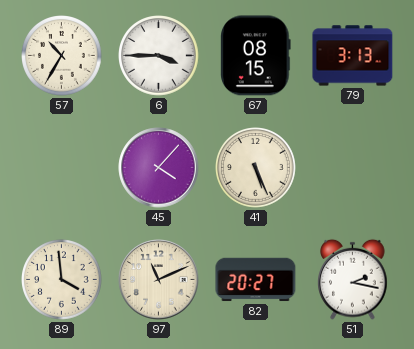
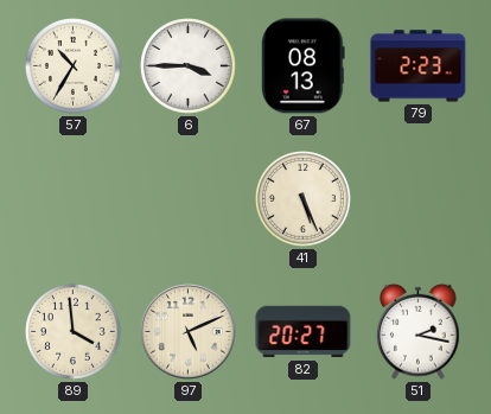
67: 08:15 -> 08:13 (304, 66)
79: 3:13 -> 2:23 (419, 66)
45: 4:07 -> none (159, 168)
97: 11:11 -> 5:11 (189, 332)
